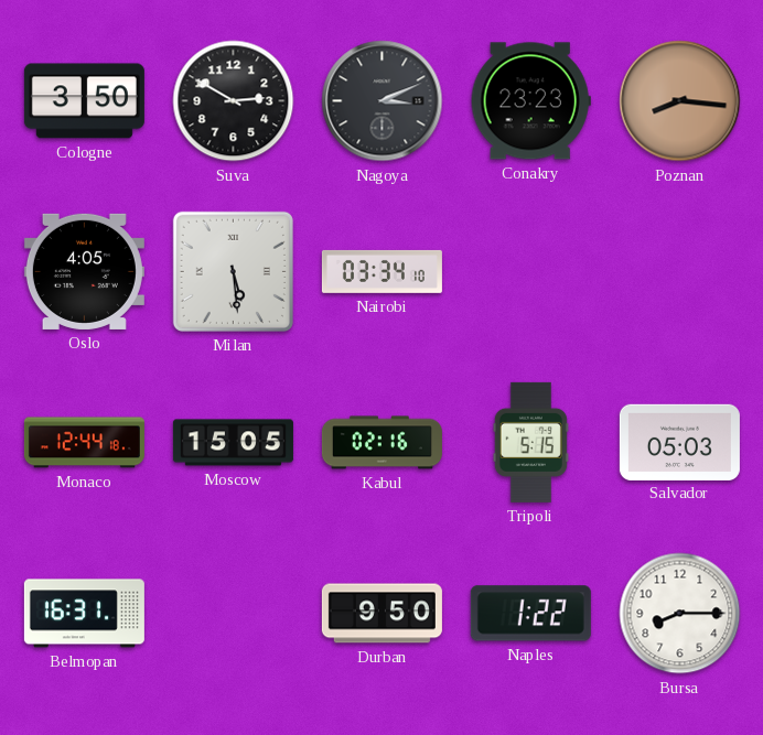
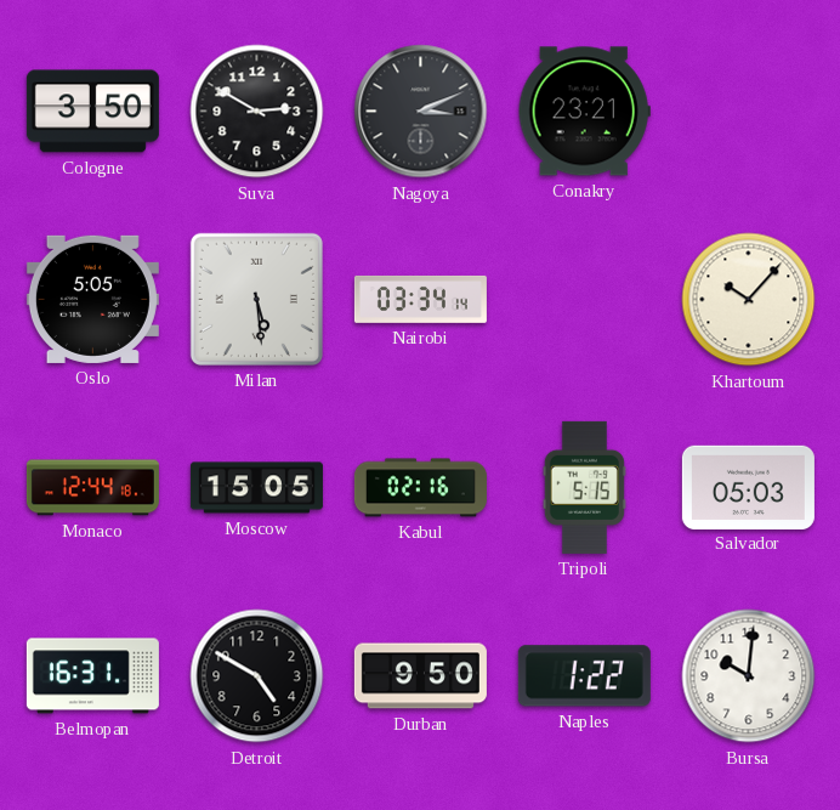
Conakry: 23:23 -> 23:21 (584, 112)
Poznan: 8:16 -> none (680, 101)
Oslo: 4:05 -> 5:05 (92, 299)
Nairobi: 03:34:10 -> 03:34:14 (420, 299)
Khartoum: none -> 10:07 (749, 300)
Detroit: none -> 4:50 (257, 676)
Bursa: 8:15 -> 10:01 (749, 676)
